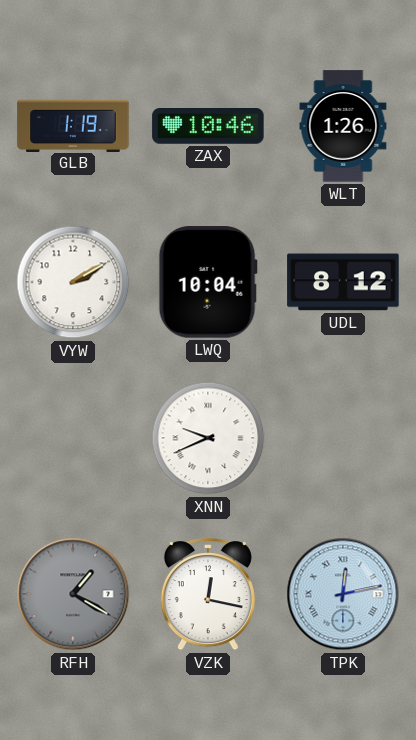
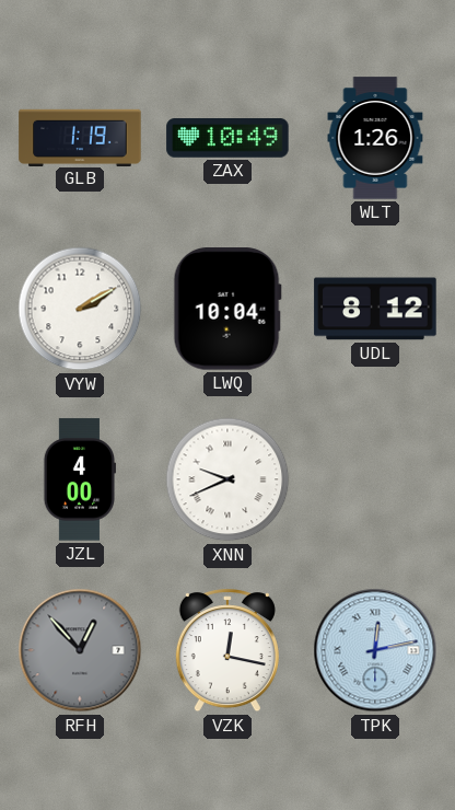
ZAX: 10:46 -> 10:49 (227, 138)
JZL: none -> 4:00 (79, 479)
RFH: 1:20 -> 12:53 (80, 650)
